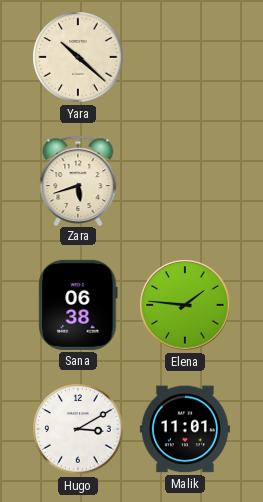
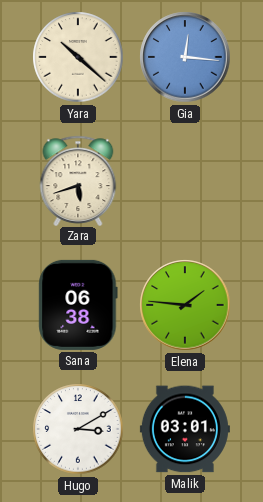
Gia: none -> 12:16 (185, 57)
Malik: 11:01 -> 03:01 (185, 429)
